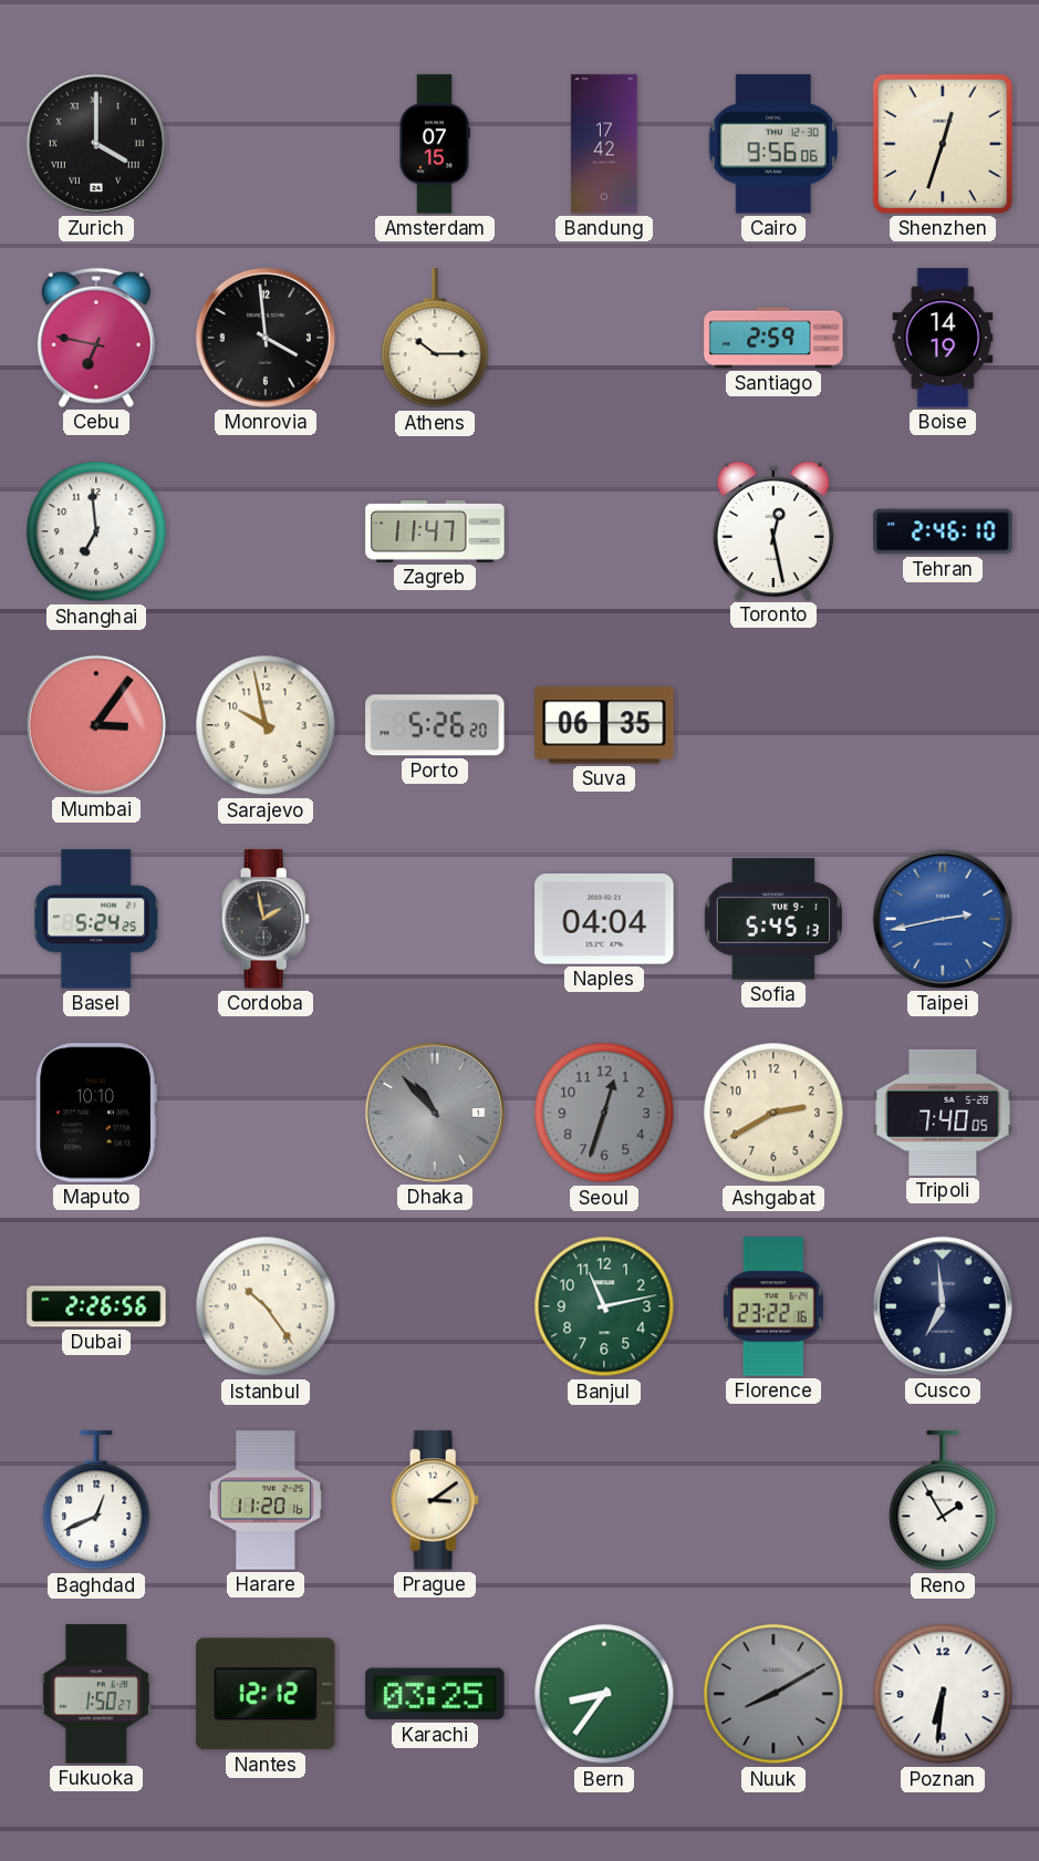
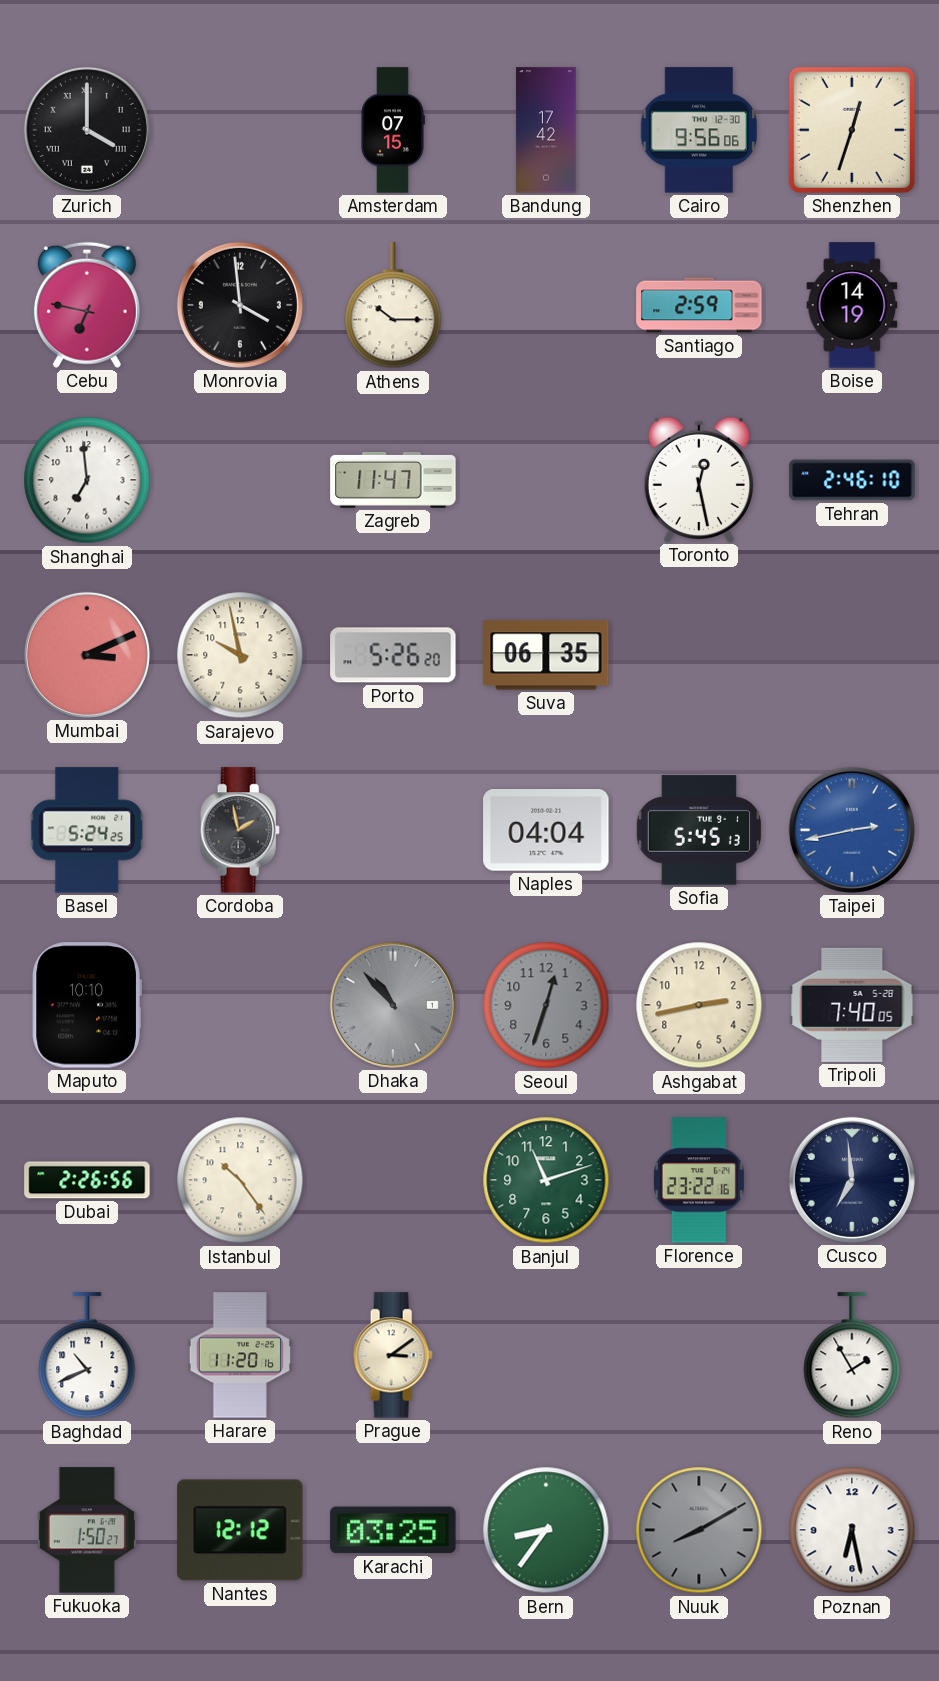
Mumbai: 3:06 -> 3:11 (87, 655)
Ashgabat: 2:40 -> 2:43 (699, 1005)
Banjul: 11:13 -> 11:12 (546, 1180)
Baghdad: 12:41 -> 10:41 (87, 1356)
Poznan: 6:31 -> 6:28 (852, 1530)
